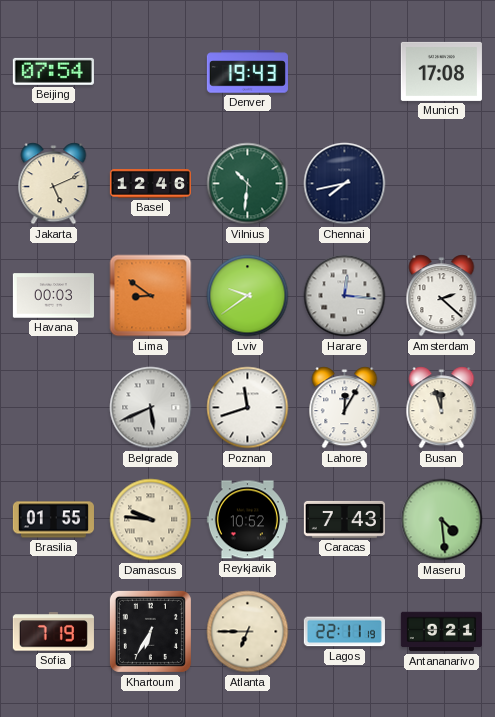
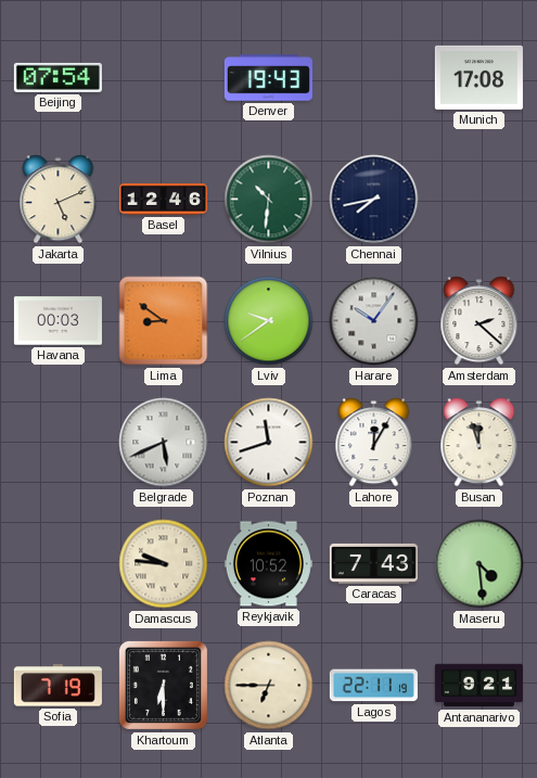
Harare: 12:16 -> 10:06 (374, 321)
Brasilia: 01:55 -> none (53, 520)
Khartoum: 6:35 -> 6:30 (163, 685)
